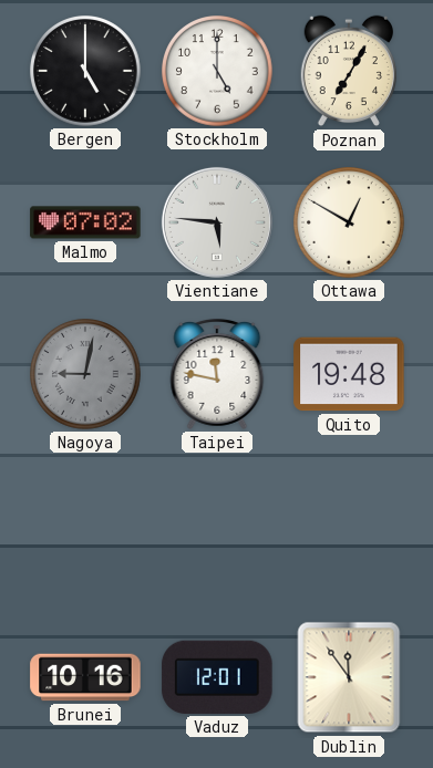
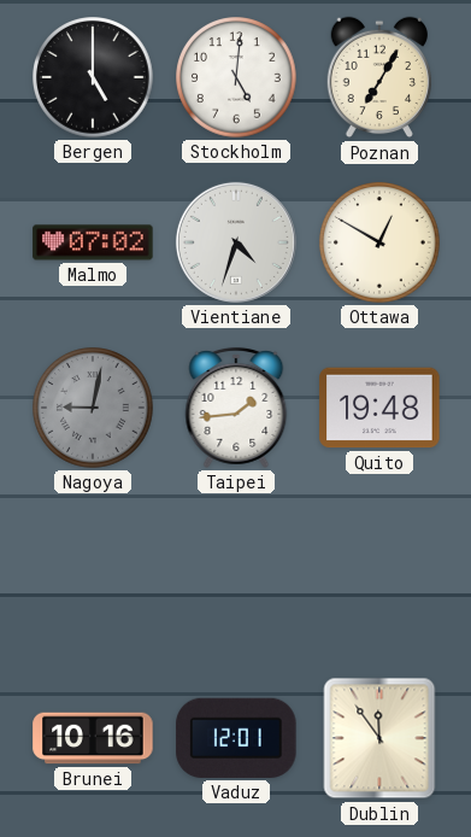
Stockholm: 5:00 -> 5:01 (237, 78)
Vientiane: 5:46 -> 4:33 (236, 242)
Taipei: 11:47 -> 1:44 (236, 408)
